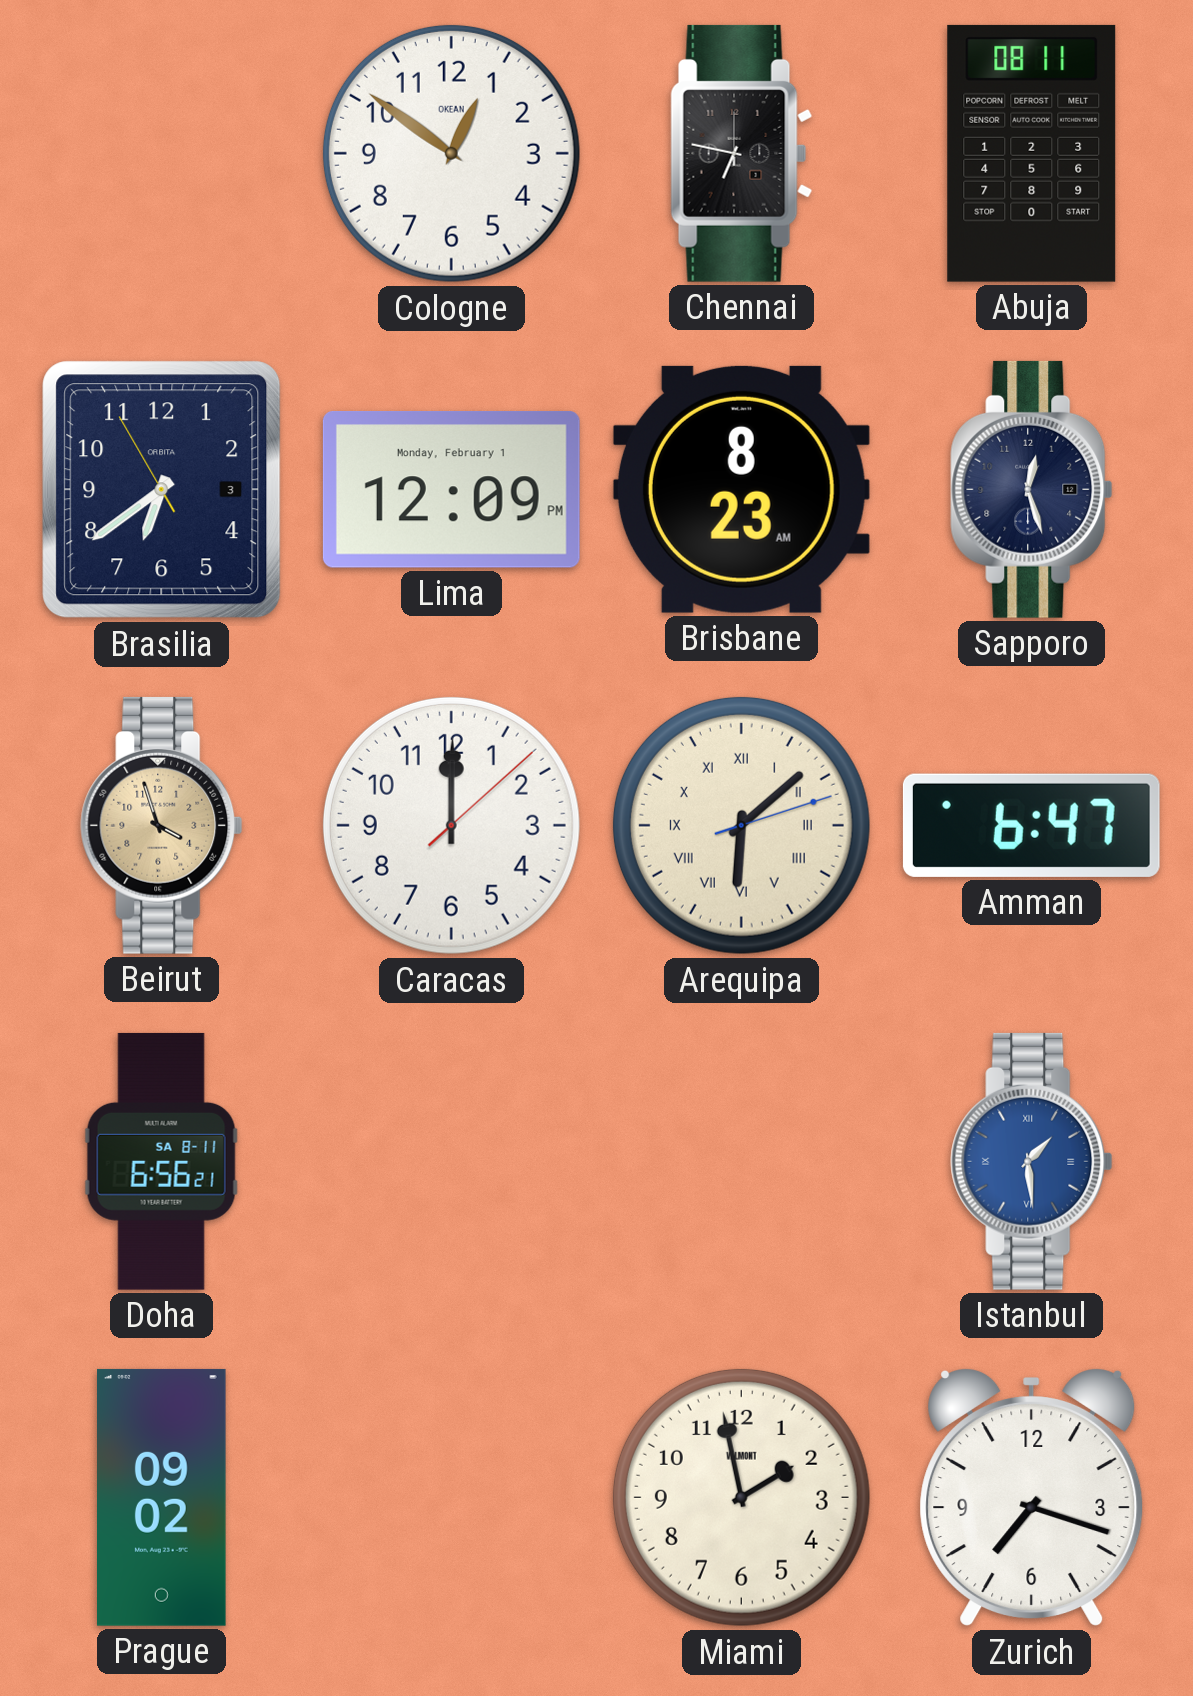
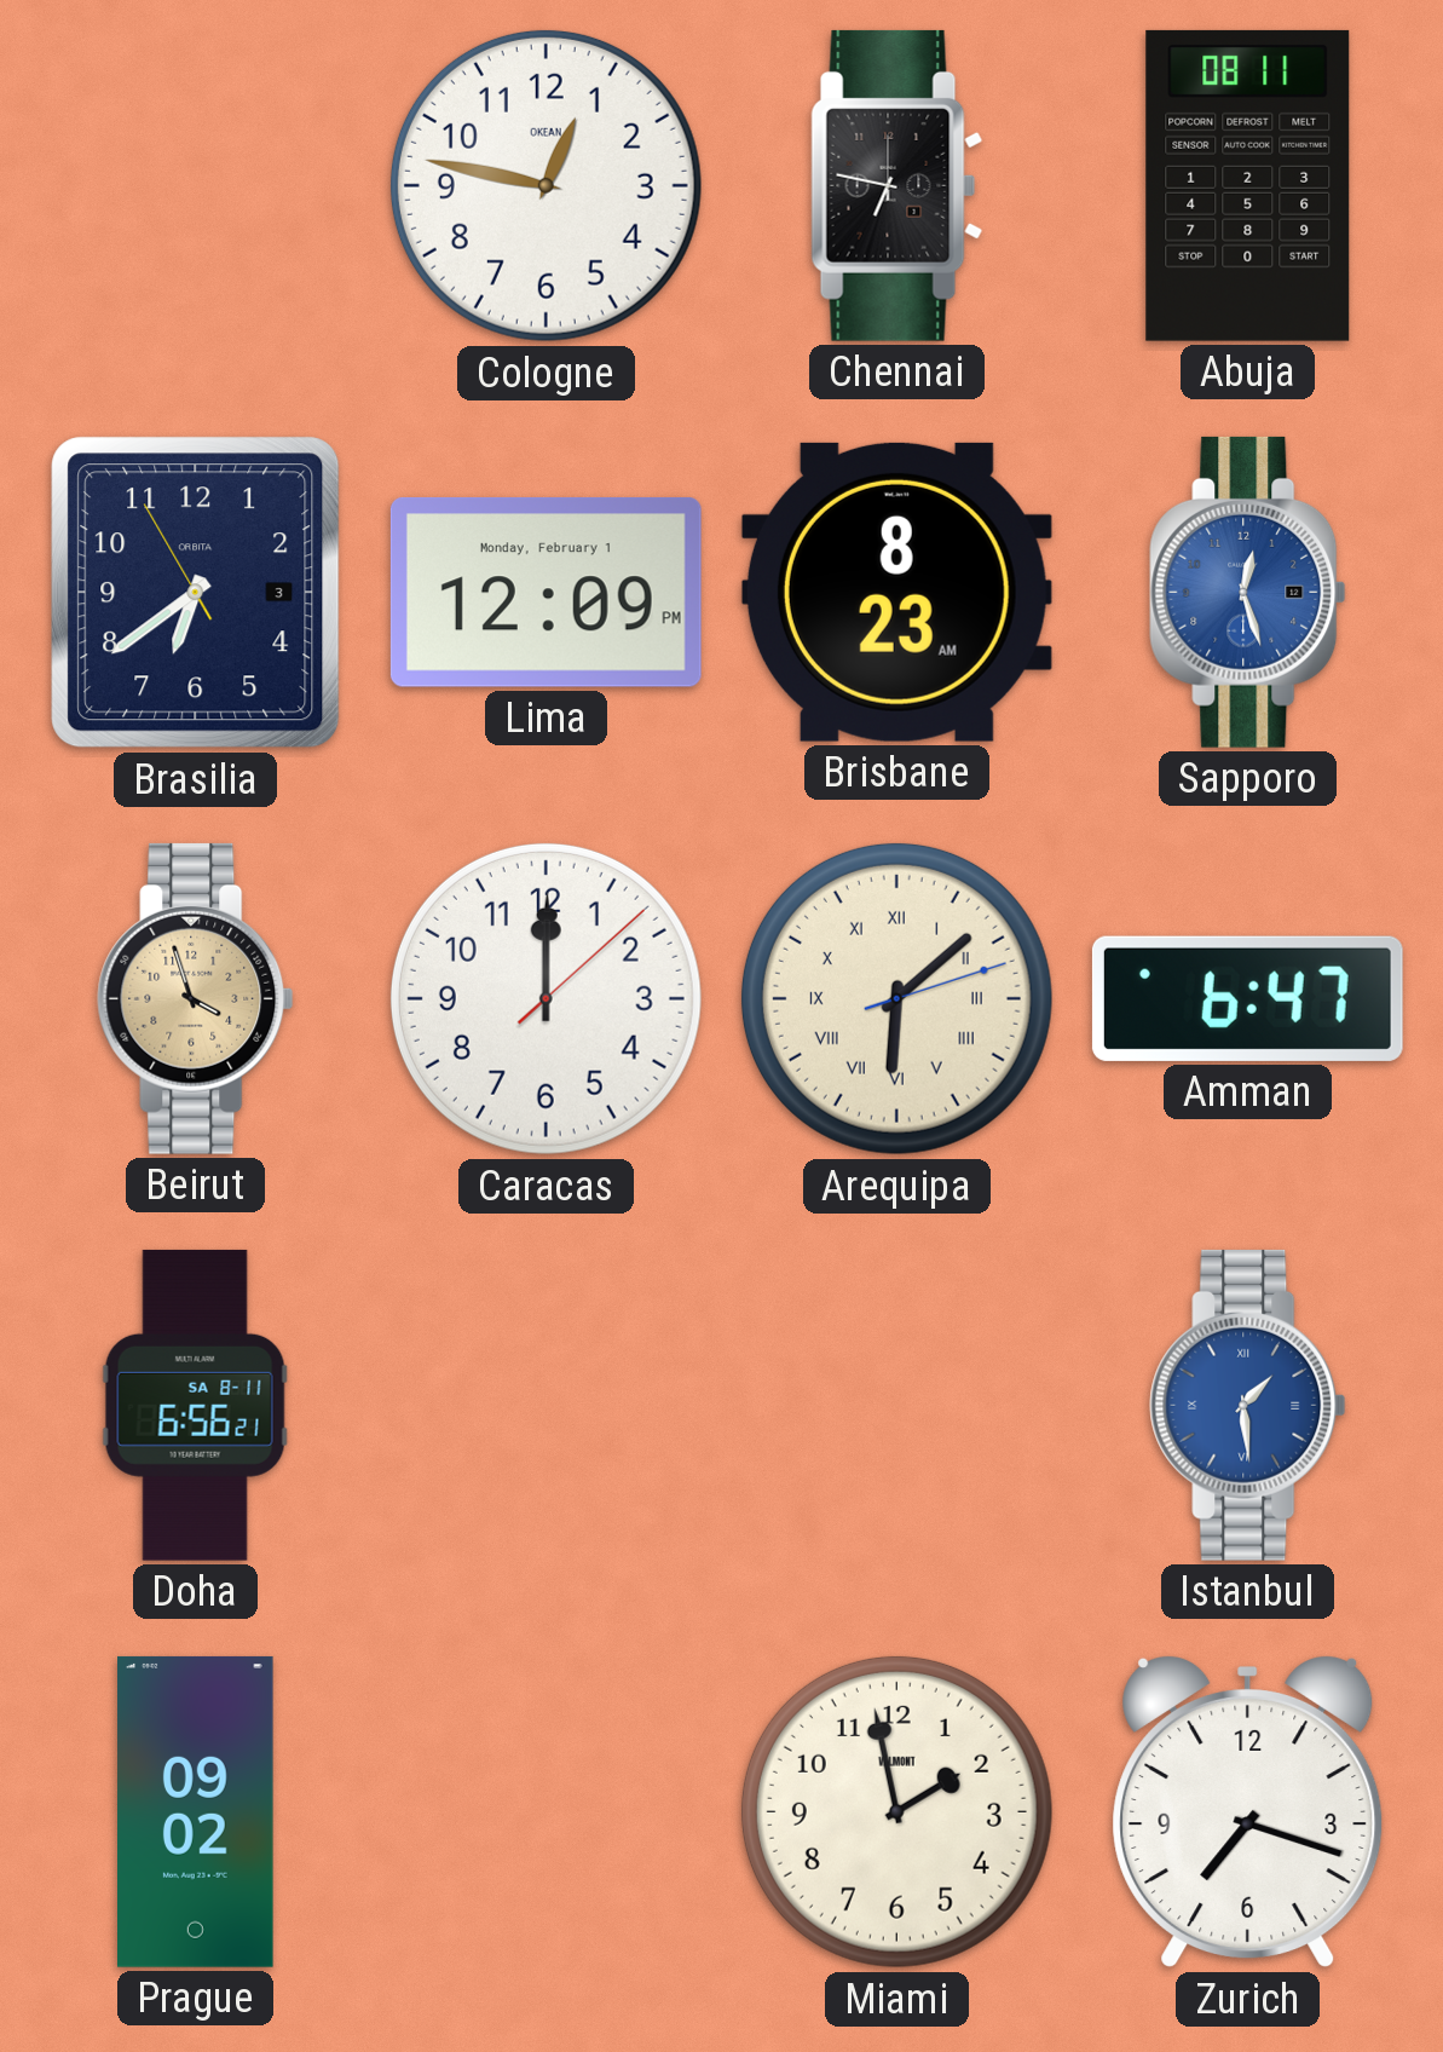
Cologne: 12:51 -> 12:47 (546, 185)
Sapporo dial: navy -> blue (1248, 592)
